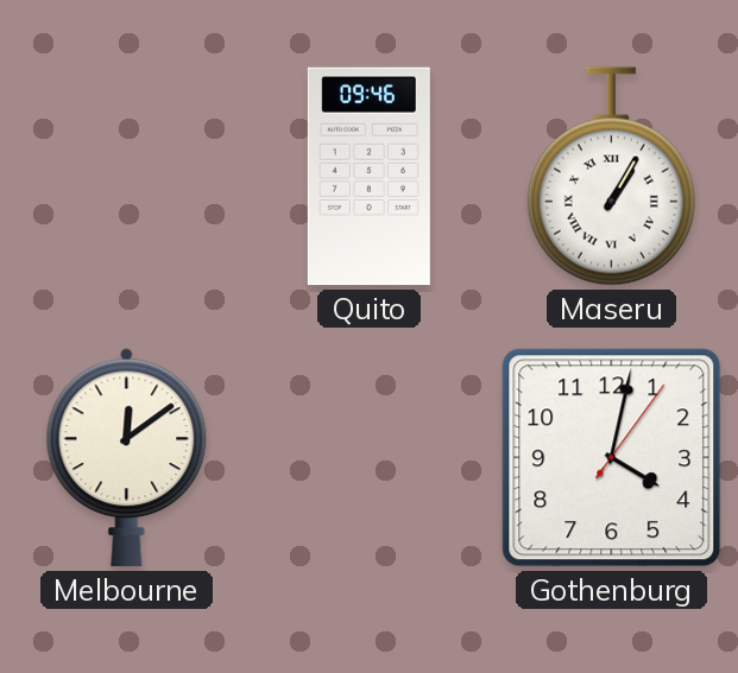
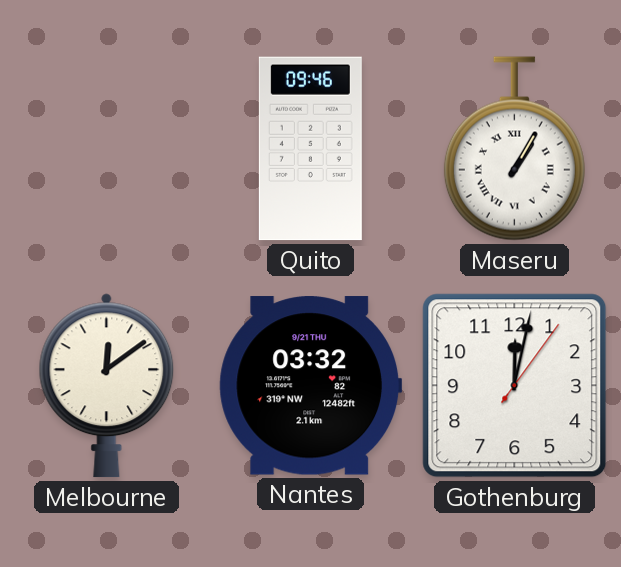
Nantes: none -> 03:32 (310, 386)
Gothenburg: 4:02 -> 12:02 (515, 386)
